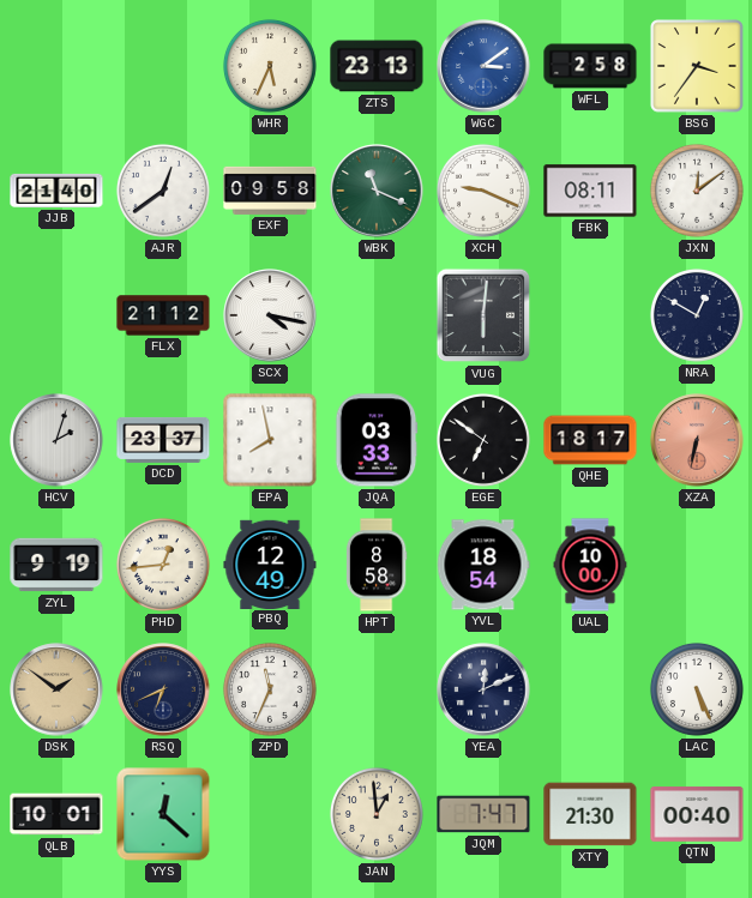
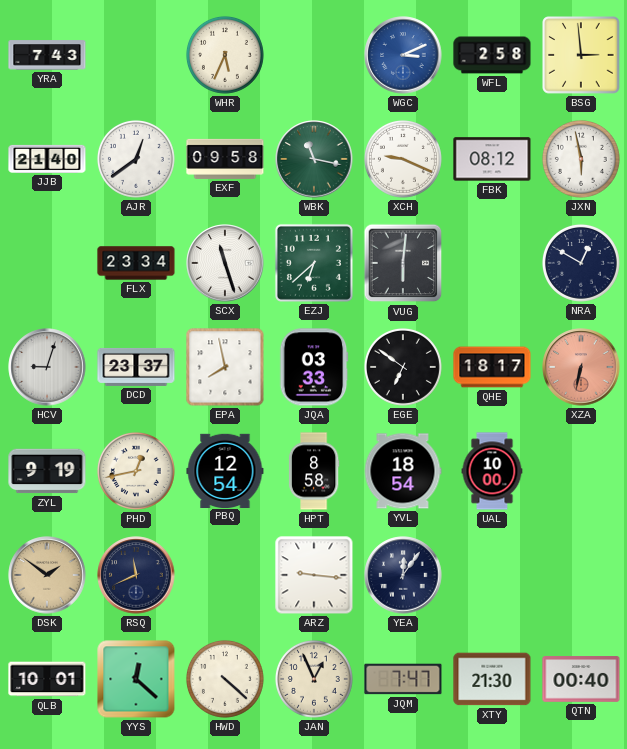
YRA: none -> 7:43 (47, 55)
ZTS: 23:13 -> none (377, 66)
WGC: 3:09 -> 3:11 (403, 55)
BSG: 3:36 -> 2:59 (581, 55)
WBK: 11:19 -> 11:17 (314, 159)
FBK: 08:11 -> 08:12 (492, 159)
JXN: 12:09 -> 5:58 (581, 159)
FLX: 21:12 -> 23:34 (136, 263)
SCX: 4:17 -> 11:27 (225, 263)
EZJ: none -> 6:38 (314, 263)
HCV: 2:03 -> 9:03 (47, 367)
PHD: 12:44 -> 12:43 (136, 471)
PBQ: 12:49 -> 12:54 (225, 470)
RSQ: 6:41 -> 11:41 (136, 575)
ZPD: 11:34 -> none (270, 689)
ARZ: none -> 9:16 (314, 575)
YEA: 12:11 -> 12:06 (403, 575)
LAC: 5:26 -> none (697, 689)
HWD: none -> 4:22 (225, 679)
JAN: 12:59 -> 12:56 (314, 679)
